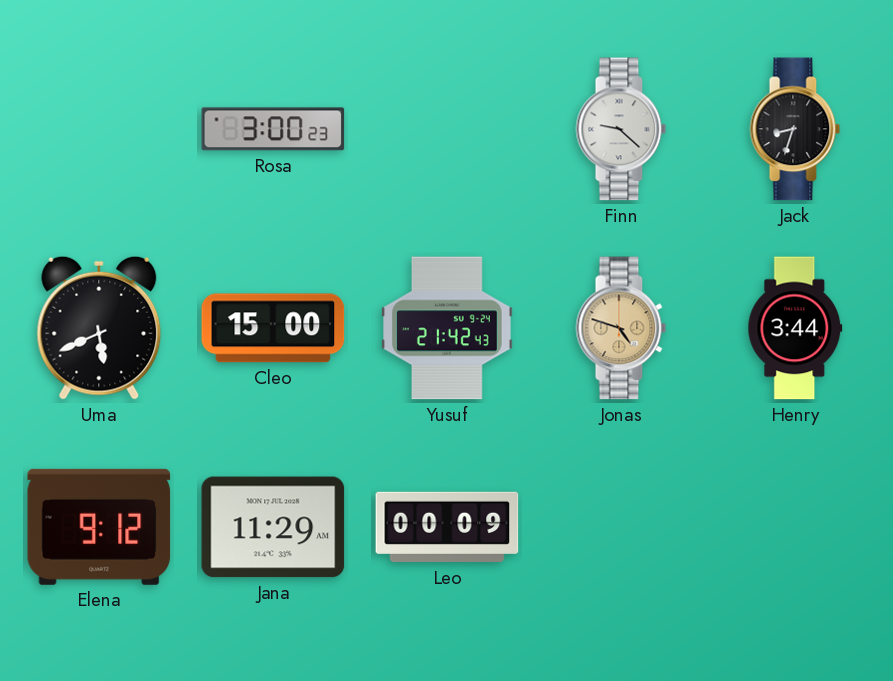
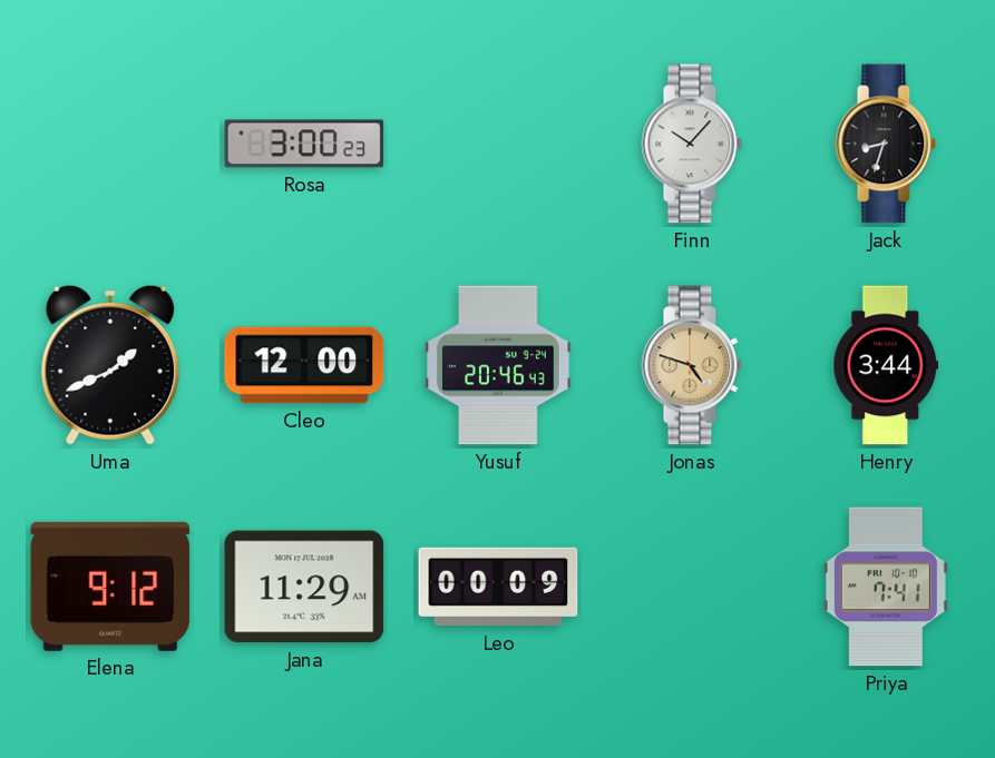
Finn: 9:22 -> 10:07 (692, 144)
Uma: 5:41 -> 1:41 (110, 365)
Cleo: 15:00 -> 12:00 (304, 365)
Yusuf: 21:42 -> 20:46 (499, 365)
Priya: none -> 7:41 (886, 587)
